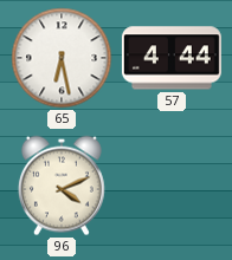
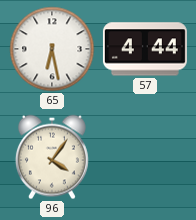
96: 4:11 -> 4:06 (52, 157)
